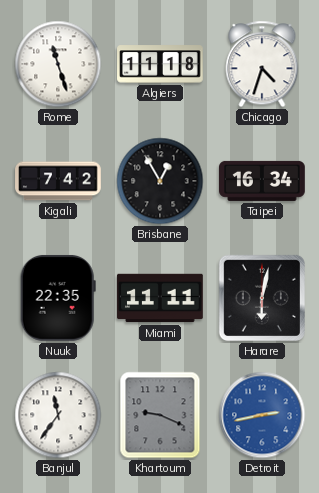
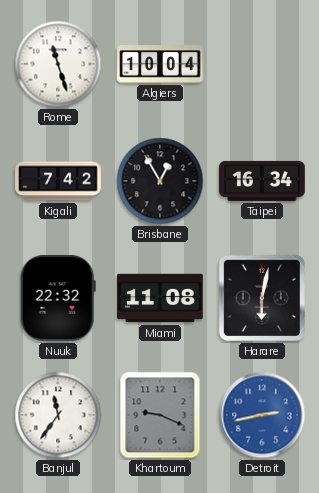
Algiers: 11:18 -> 10:04 (160, 64)
Chicago: 4:33 -> none (262, 64)
Nuuk: 22:35 -> 22:32 (58, 298)
Miami: 11:11 -> 11:08 (160, 298)
